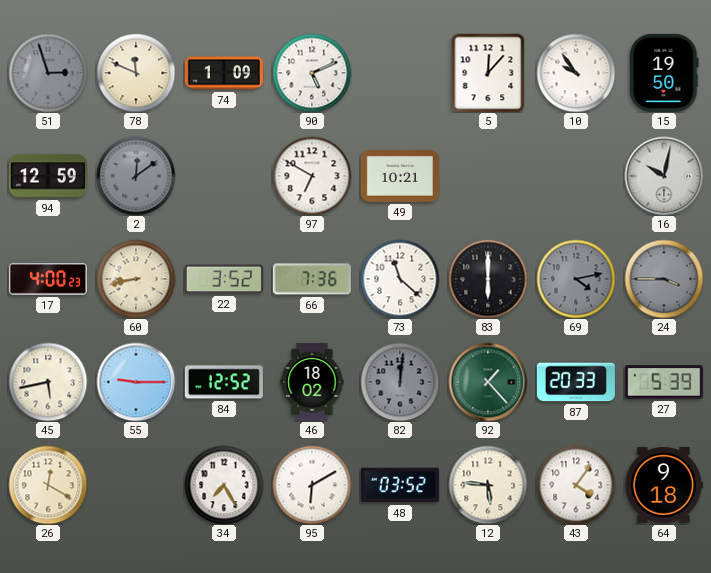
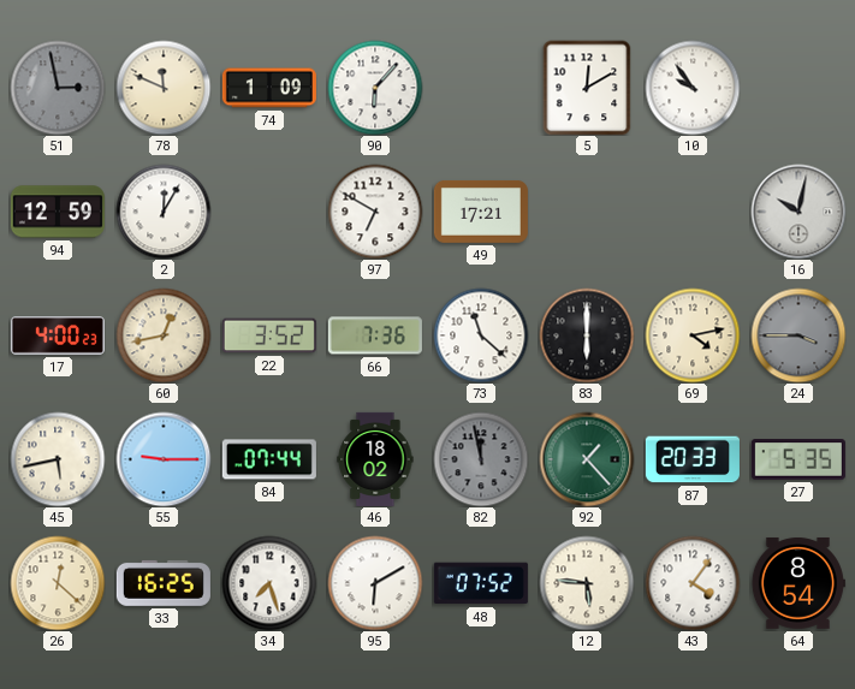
51: 2:57 -> 2:58 (58, 88)
90: 5:11 -> 6:07 (375, 88)
5: 12:07 -> 12:10 (587, 88)
15: 19:50 -> none (664, 73)
2: 12:09 -> 12:05 (164, 212)
2 dial: grey -> white (164, 212)
49: 10:21 -> 17:21 (481, 212)
60: 8:43 -> 12:43 (164, 335)
69 dial: grey -> cream (693, 335)
84: 12:52 -> 07:44 (269, 459)
82: 12:01 -> 11:58 (481, 459)
27: 5:39 -> 5:35 (798, 459)
26: 12:20 -> 12:22 (58, 583)
33: none -> 16:25 (164, 583)
34: 7:25 -> 7:27 (269, 583)
48: 03:52 -> 07:52 (481, 583)
64: 9:18 -> 8:54 (798, 583)
